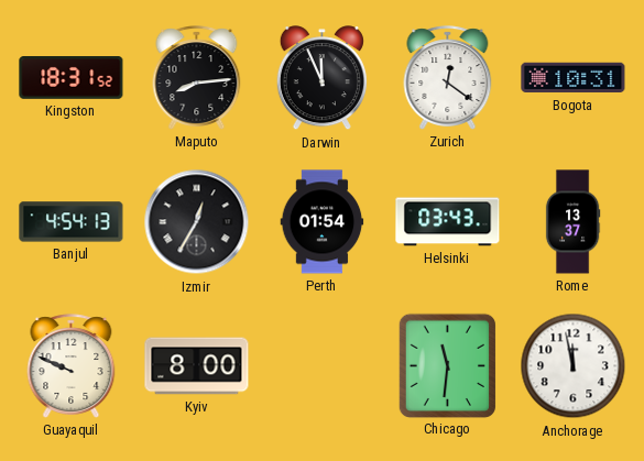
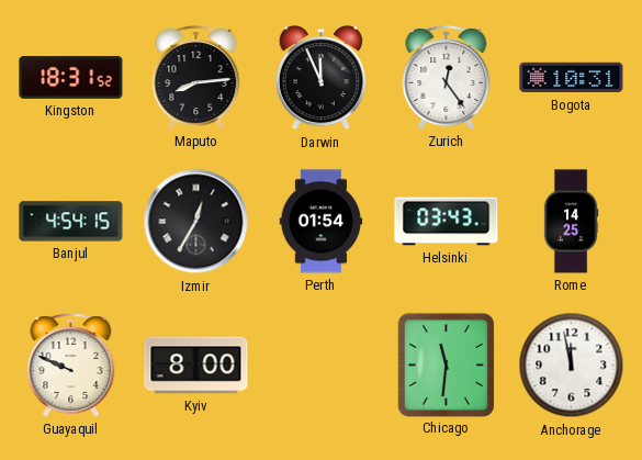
Zurich: 12:21 -> 12:24 (447, 78)
Banjul: 4:54:13 -> 4:54:15 (71, 222)
Rome: 13:37 -> 14:25 (571, 222)
